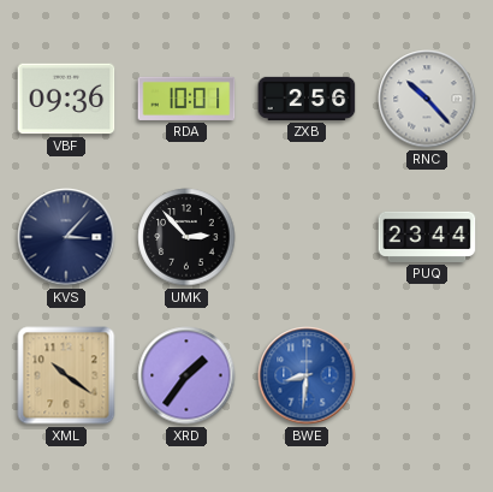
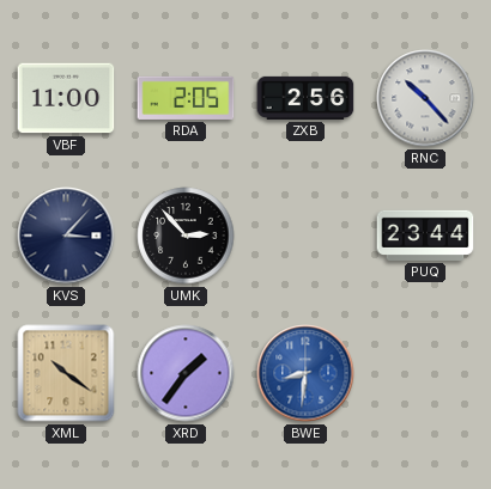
VBF: 09:36 -> 11:00 (66, 98)
RDA: 10:01 -> 2:05 (186, 98)
